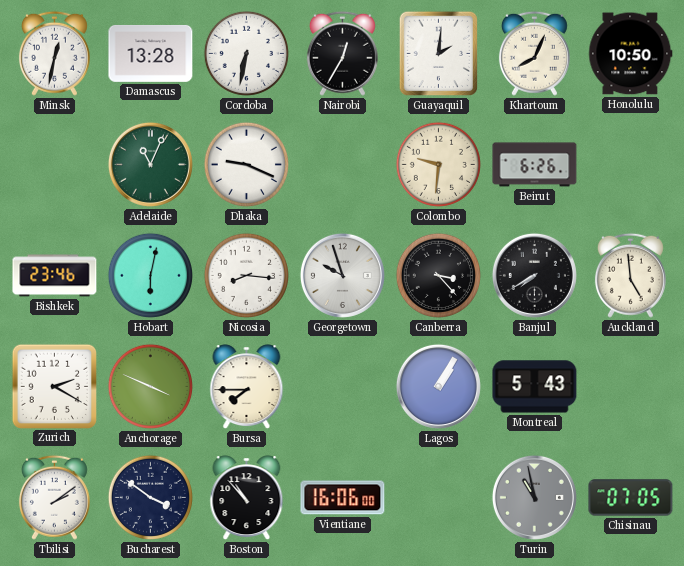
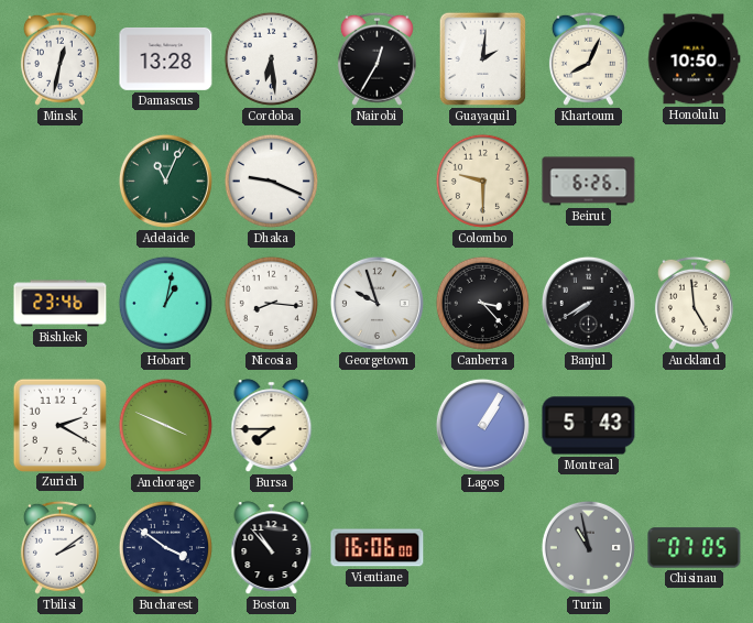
Cordoba: 6:32 -> 6:29 (271, 58)
Colombo: 9:31 -> 9:30 (482, 181)
Hobart: 6:02 -> 1:02 (165, 303)
